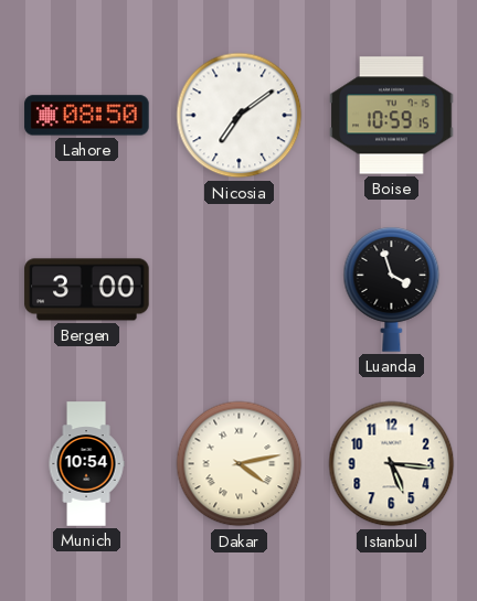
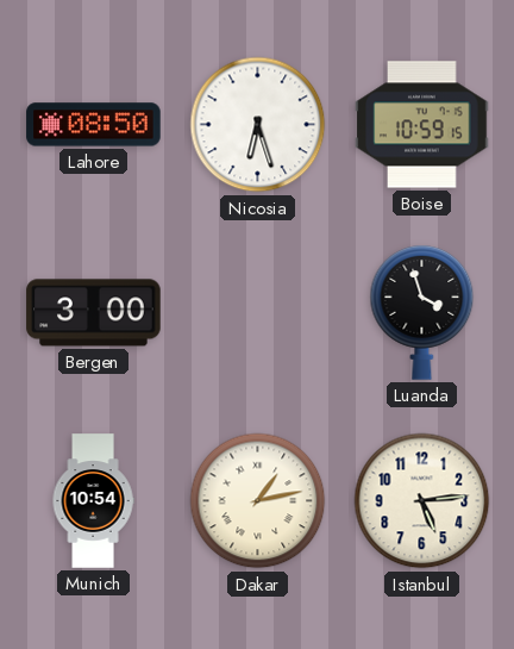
Nicosia: 7:09 -> 6:27 (258, 125)
Dakar: 4:13 -> 1:13 (258, 501)
Istanbul: 5:16 -> 5:14 (422, 501)
